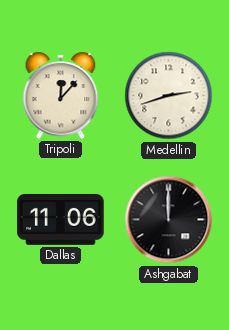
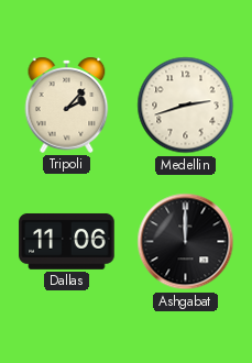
Tripoli: 12:07 -> 2:07 (67, 105)
